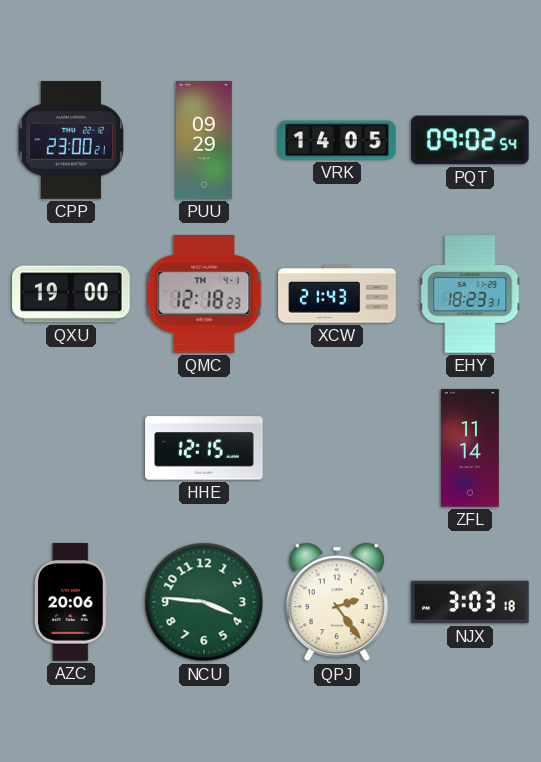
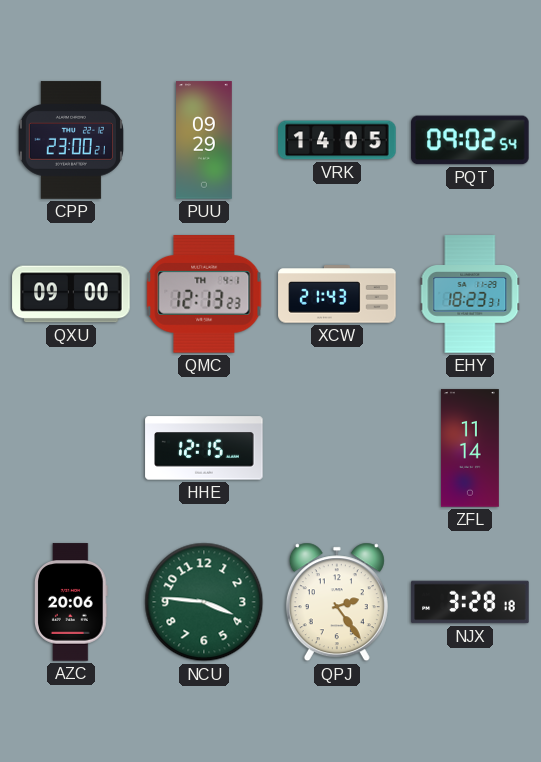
QXU: 19:00 -> 09:00 (71, 294)
QMC: 12:18 -> 12:13 (204, 294)
NJX: 3:03 -> 3:28 (470, 602)
